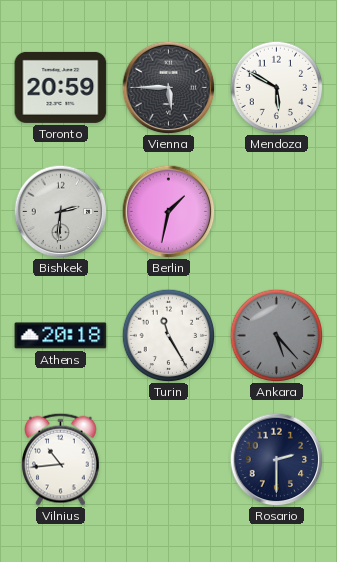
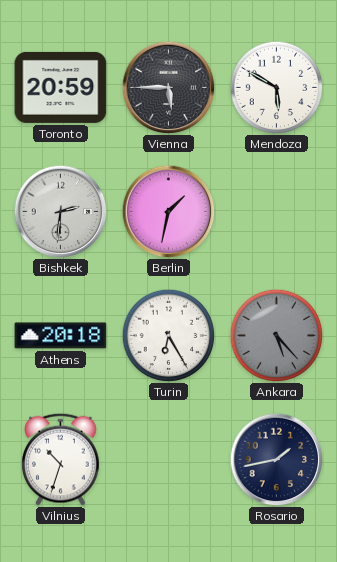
Turin: 11:25 -> 6:25 (168, 335)
Vilnius: 10:44 -> 10:33 (61, 459)
Rosario: 2:30 -> 1:43 (276, 459)
